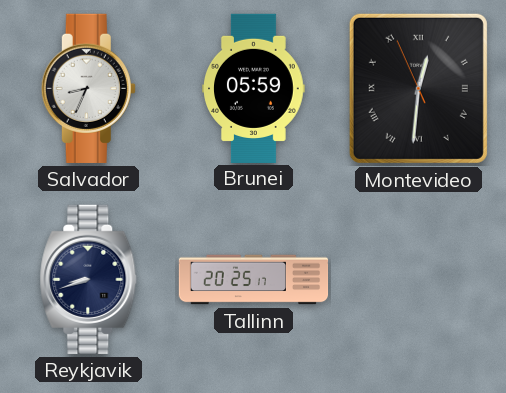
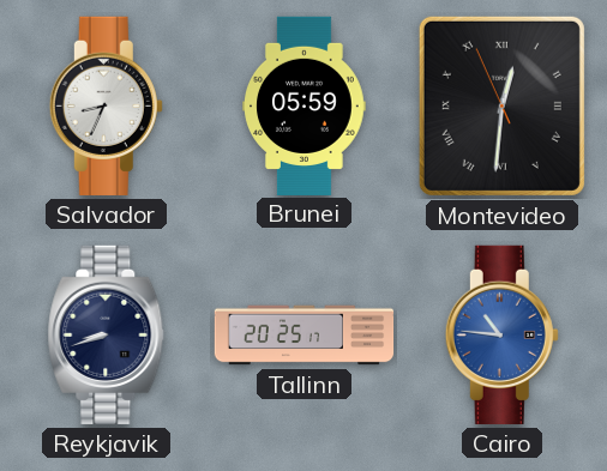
Cairo: none -> 10:46 (501, 334)
